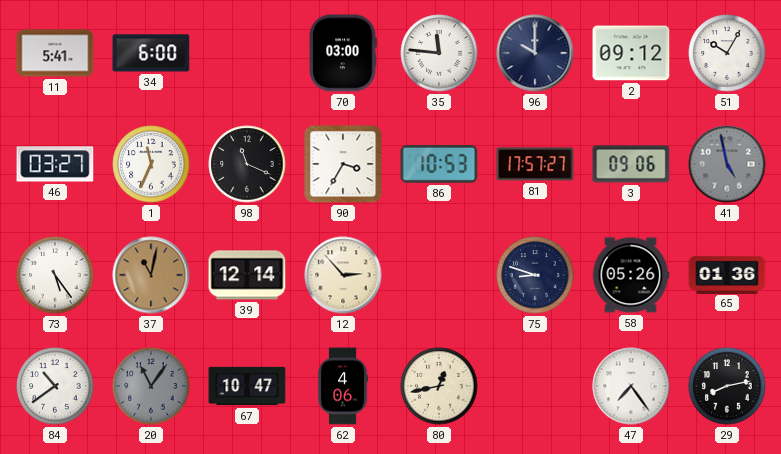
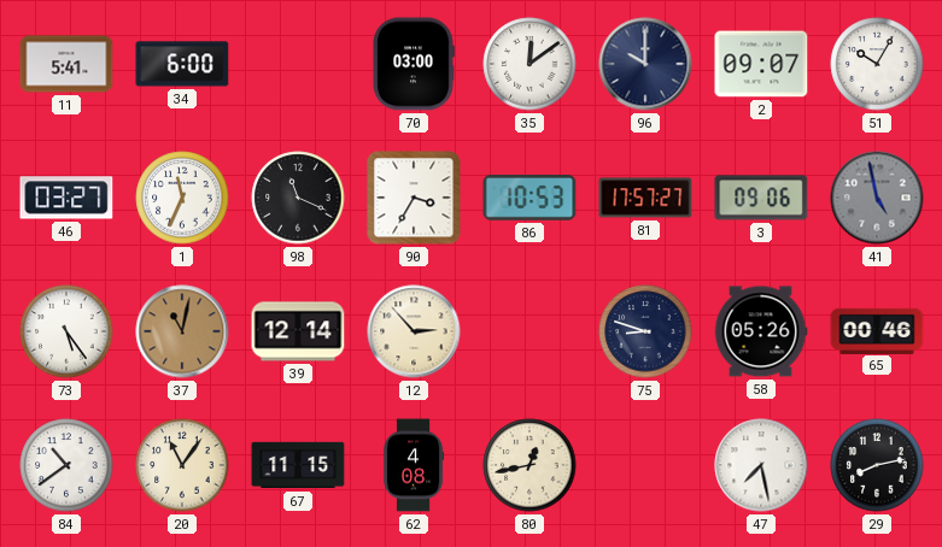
35: 11:46 -> 12:09 (529, 64)
2: 09:12 -> 09:07 (761, 64)
65: 01:36 -> 00:46 (877, 330)
20 dial: grey -> cream (182, 465)
67: 10:47 -> 11:15 (298, 465)
62: 4:06 -> 4:08 (414, 465)
47: 7:24 -> 7:28 (761, 465)
